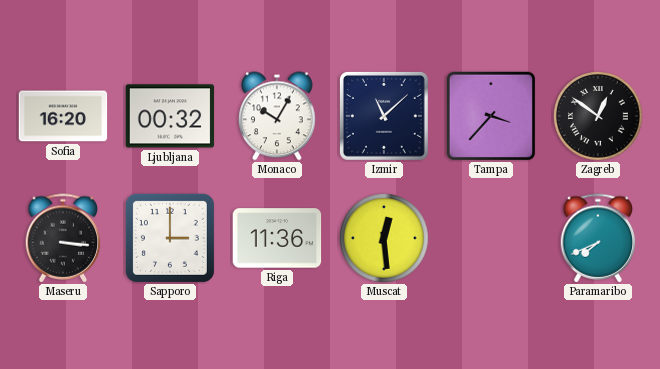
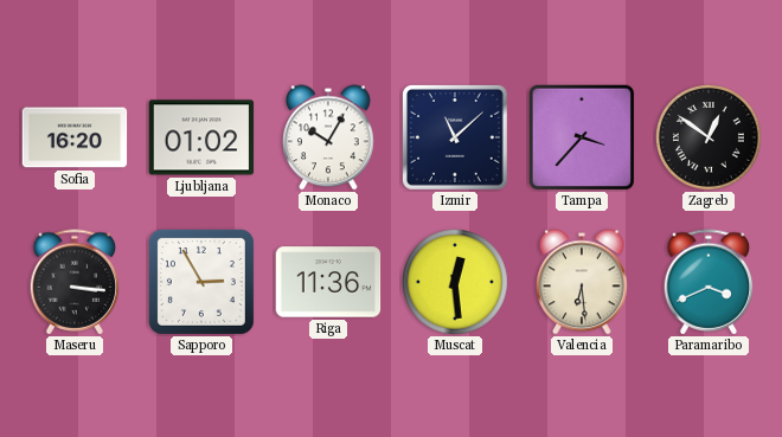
Ljubljana: 00:32 -> 01:02 (201, 137)
Sapporo: 3:00 -> 2:55 (201, 282)
Valencia: none -> 6:29 (583, 282)
Paramaribo: 7:41 -> 3:41 (709, 282)
